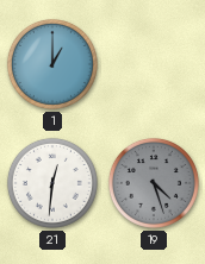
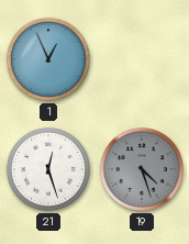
1: 1:00 -> 12:56 (48, 59)
21: 12:31 -> 12:27 (48, 169)
